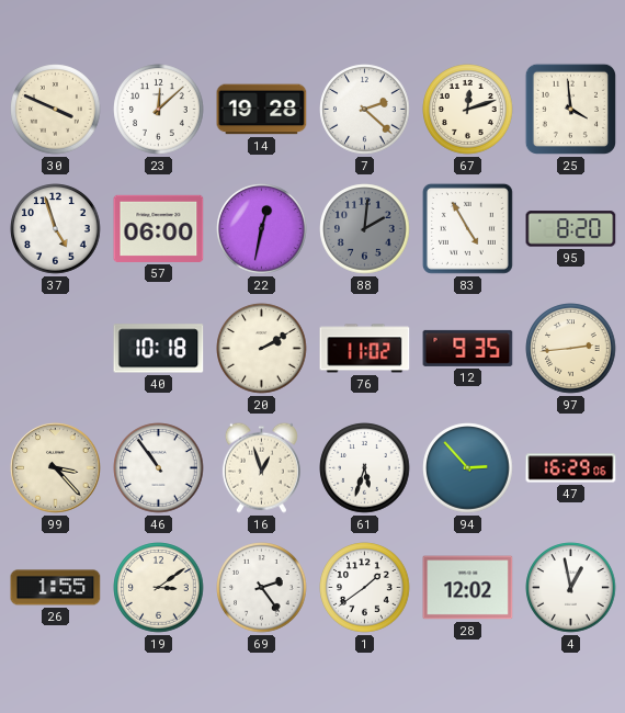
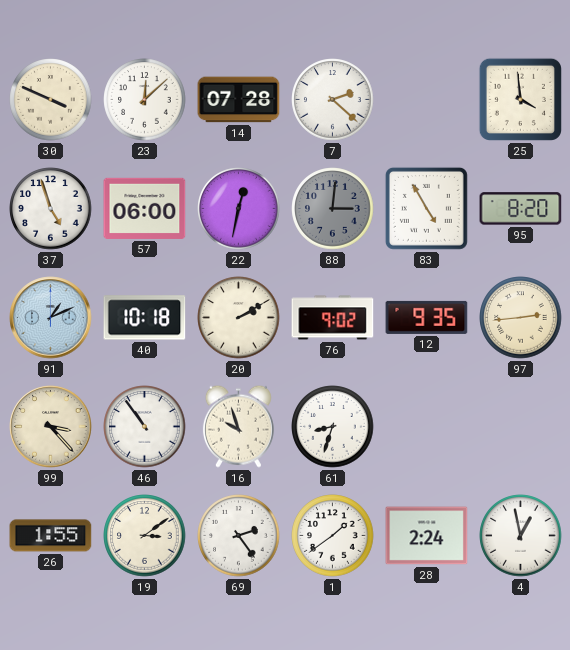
14: 19:28 -> 07:28 (239, 100)
67: 12:12 -> none (468, 110)
88: 2:01 -> 3:01 (333, 209)
91: none -> 1:11 (51, 318)
76: 11:02 -> 9:02 (333, 318)
16: 12:57 -> 9:57 (238, 426)
61: 5:33 -> 8:33 (333, 427)
94: 2:53 -> none (468, 468)
47: 16:29 -> none (571, 468)
28: 12:02 -> 2:24 (427, 536)
